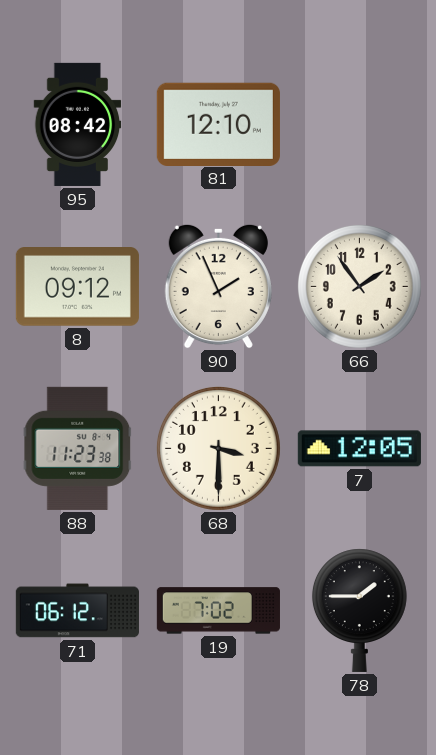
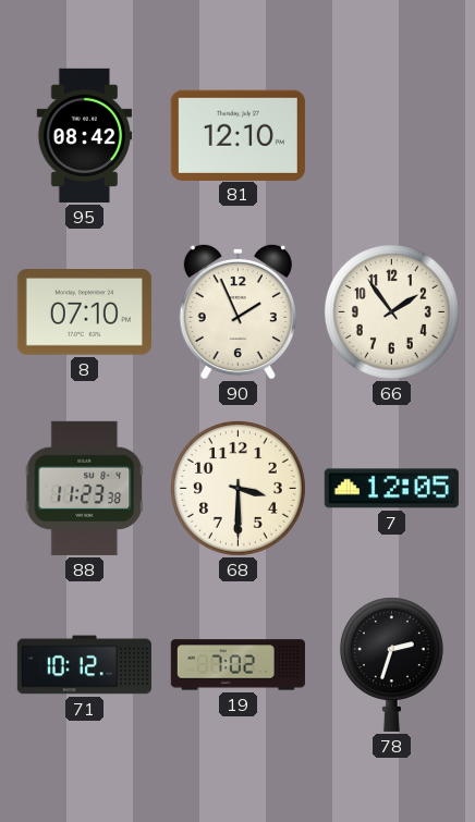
8: 09:12 -> 07:10 (84, 312)
71: 06:12 -> 10:12 (84, 665)
78: 1:45 -> 2:33 (391, 664)
